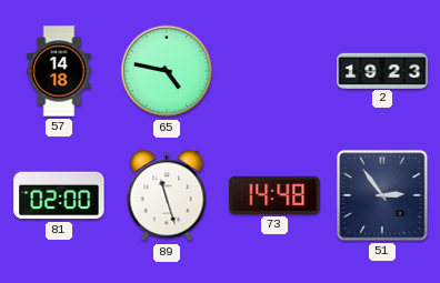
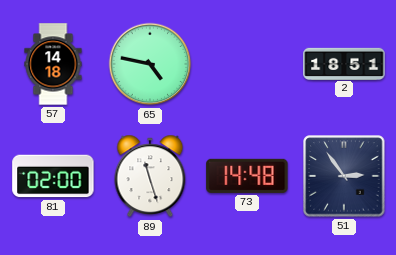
2: 19:23 -> 18:51 (344, 63)
